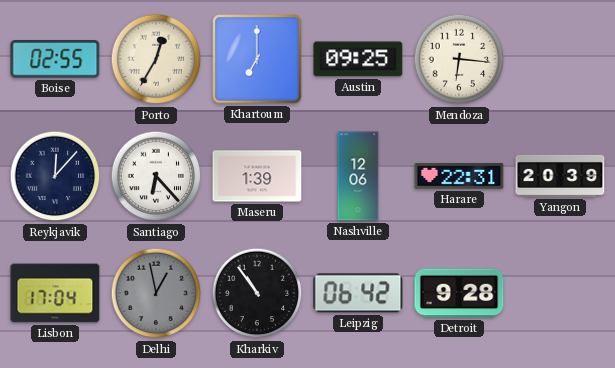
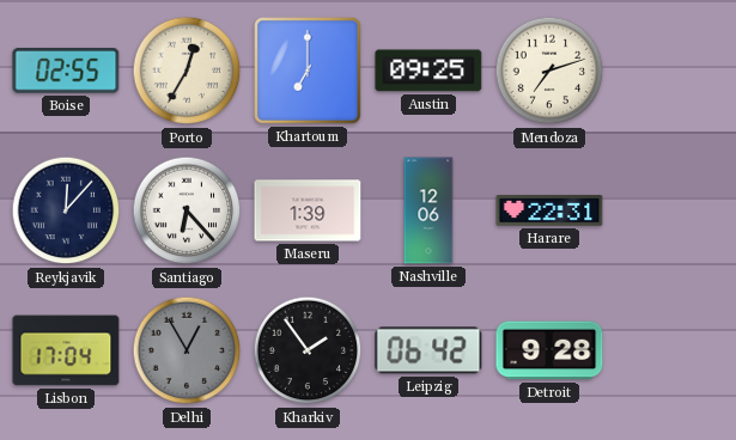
Mendoza: 6:16 -> 7:12 (549, 71)
Yangon: 20:39 -> none (560, 176)
Delhi: 12:58 -> 12:55 (187, 350)
Kharkiv: 10:54 -> 1:54 (308, 350)
